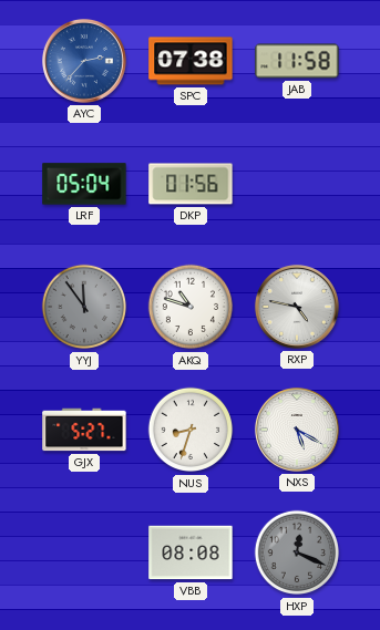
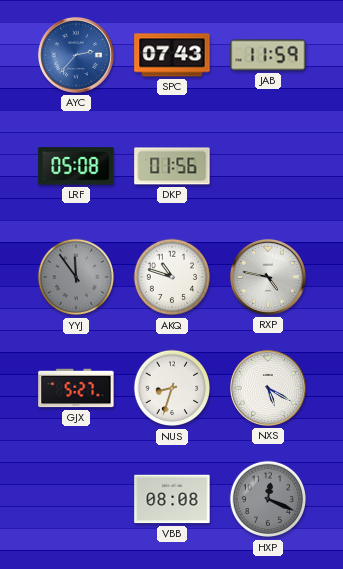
SPC: 07:38 -> 07:43 (172, 55)
JAB: 11:58 -> 11:59 (268, 55)
LRF: 05:04 -> 05:08 (76, 166)
